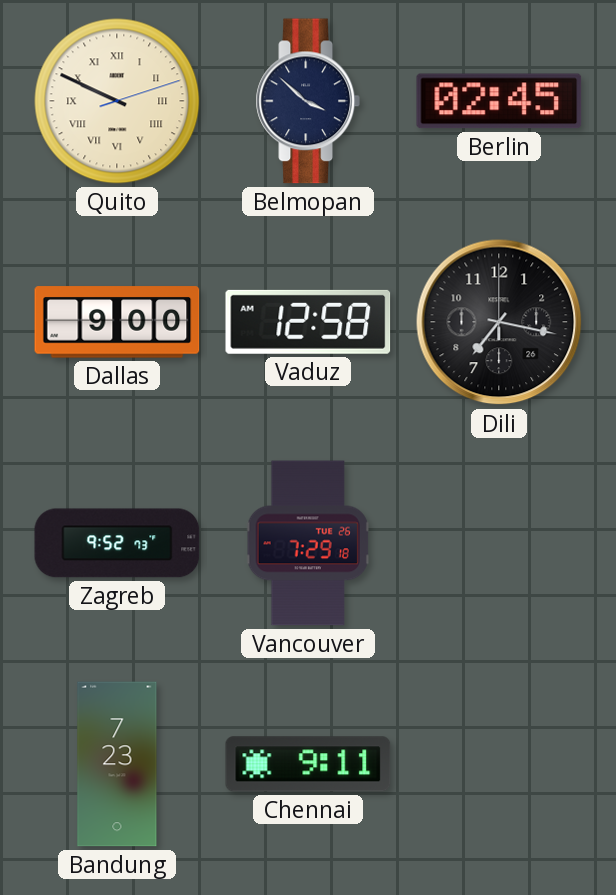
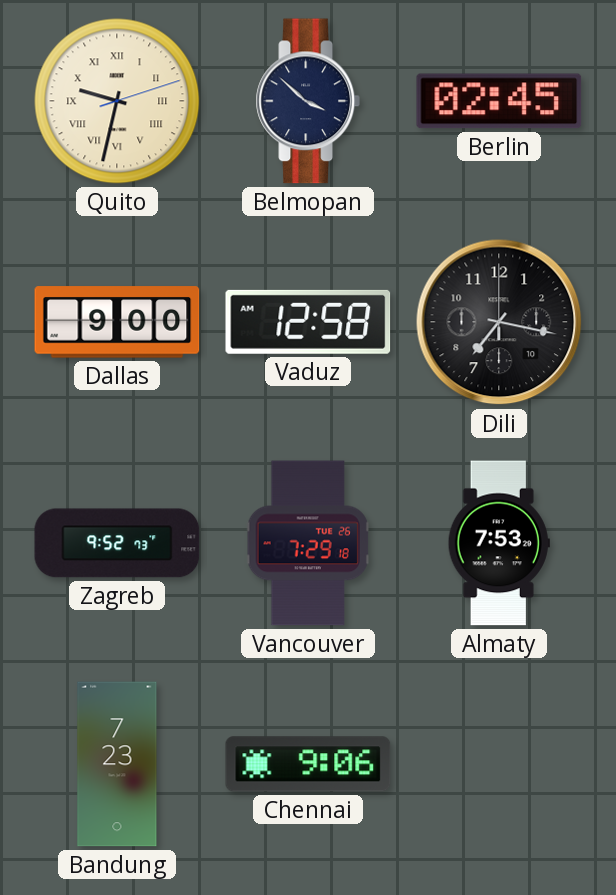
Quito: 9:49 -> 9:32 (117, 101)
Dili date: 26 -> 10 (499, 322)
Almaty: none -> 7:53 (499, 543)
Chennai: 9:11 -> 9:06 (308, 764)
